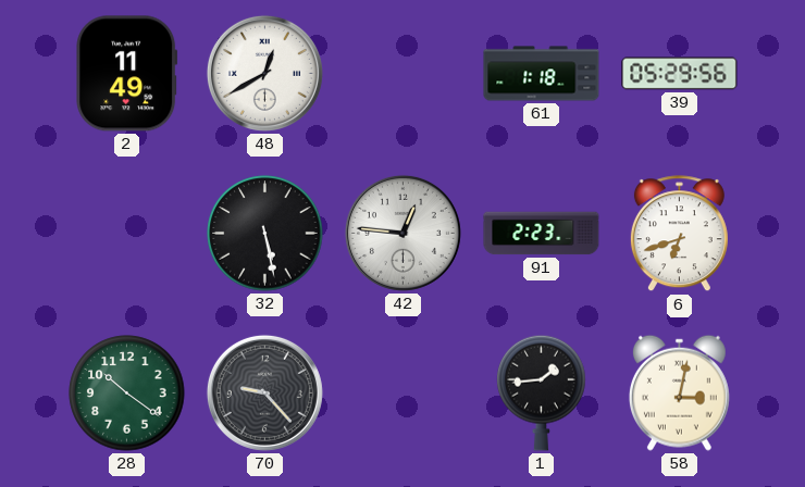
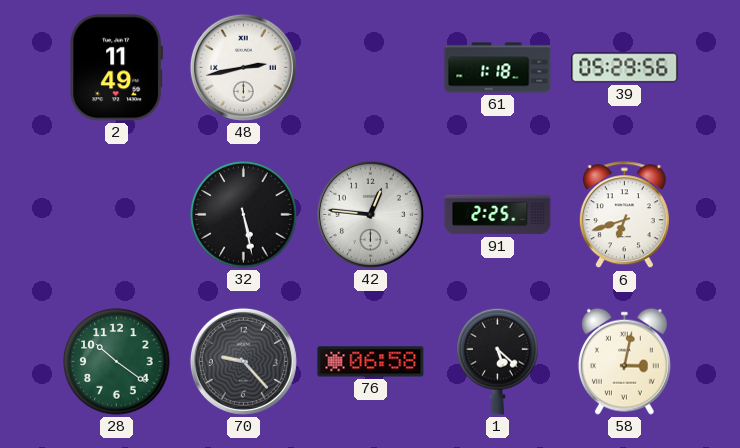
48: 12:40 -> 2:43 (243, 67)
91: 2:23 -> 2:25 (498, 215)
76: none -> 06:58 (371, 362)
1: 1:44 -> 5:22 (498, 361)
